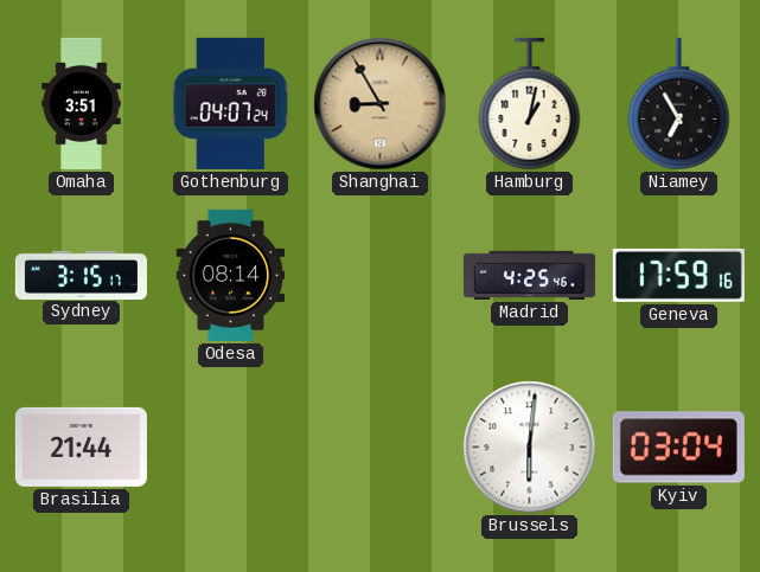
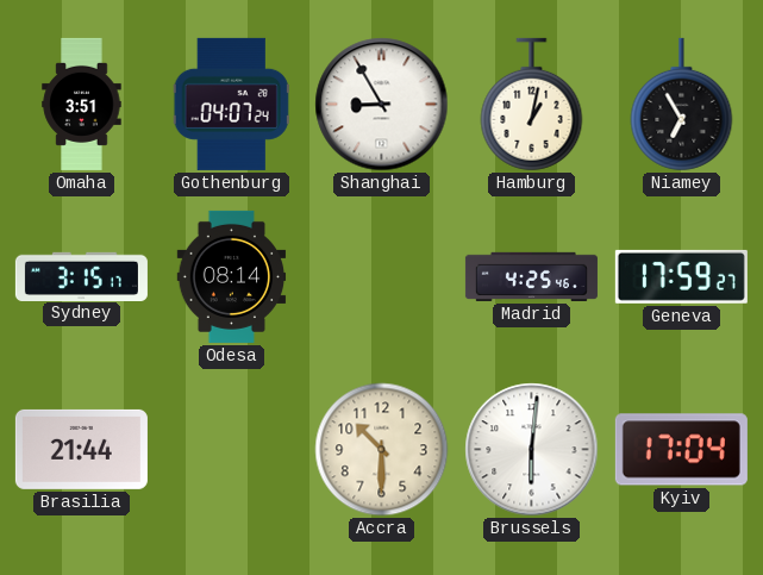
Shanghai dial: champagne -> white (382, 105)
Geneva: 17:59:16 -> 17:59:27 (681, 276)
Accra: none -> 10:30 (382, 450)
Kyiv: 03:04 -> 17:04 (681, 450)
